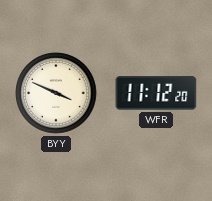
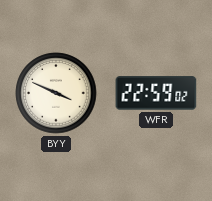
WFR: 11:12 -> 22:59 (156, 93)
